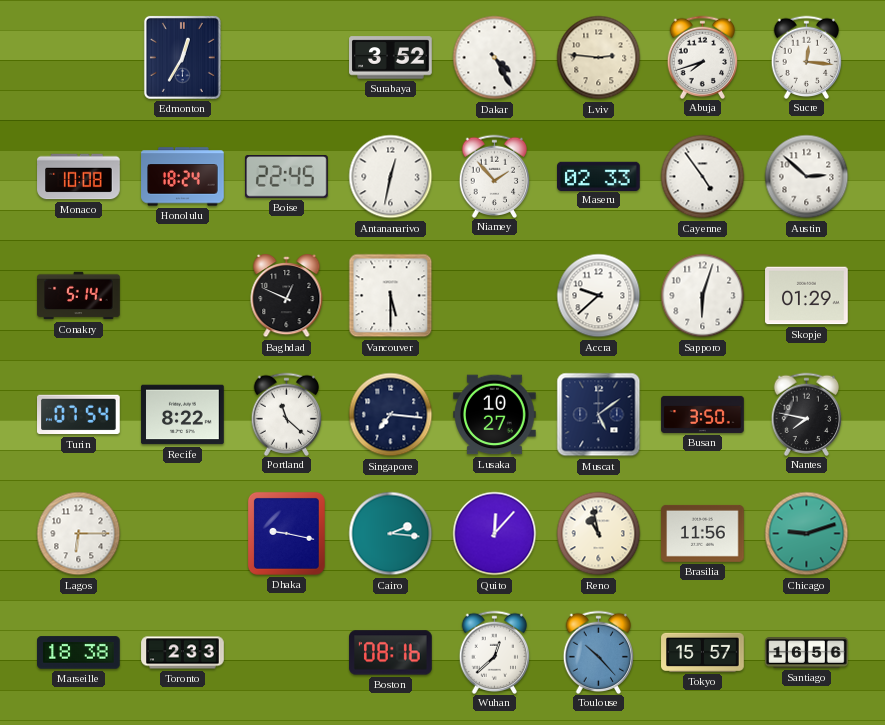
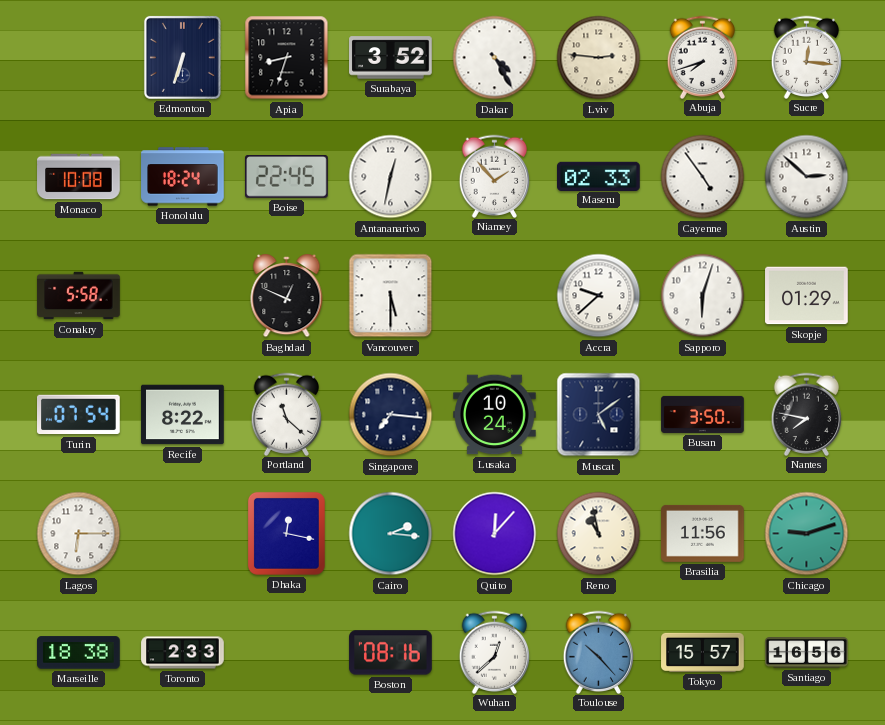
Edmonton: 12:35 -> 6:33 (182, 57)
Apia: none -> 8:33 (287, 58)
Conakry: 5:14 -> 5:58 (79, 296)
Lusaka: 10:27 -> 10:24 (495, 415)
Dhaka: 9:17 -> 12:17 (286, 533)
